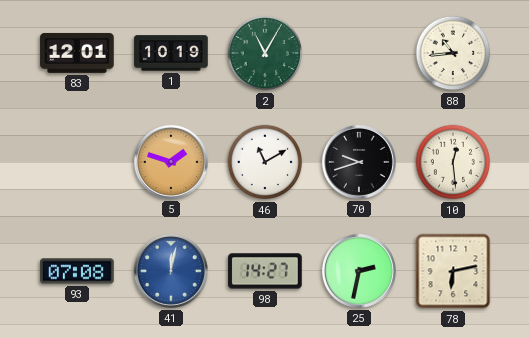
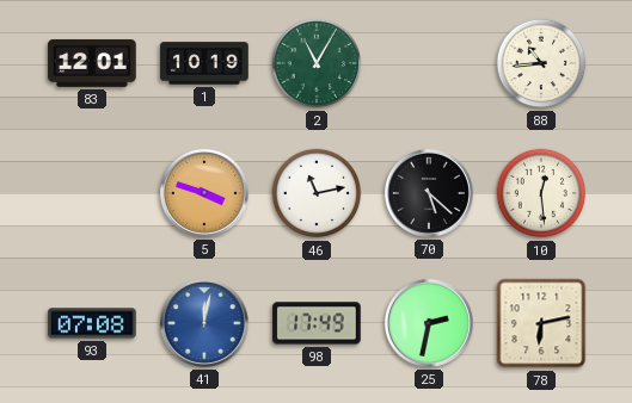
5: 1:48 -> 3:48 (204, 193)
46: 11:10 -> 11:13 (317, 193)
70: 9:42 -> 5:22 (429, 193)
98: 14:27 -> 17:49 (317, 323)
